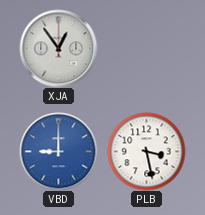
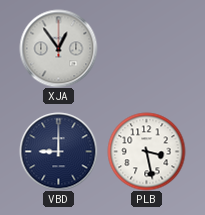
VBD dial: blue -> navy (58, 151)
